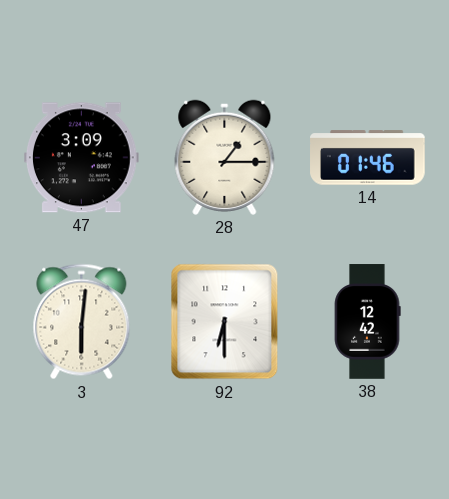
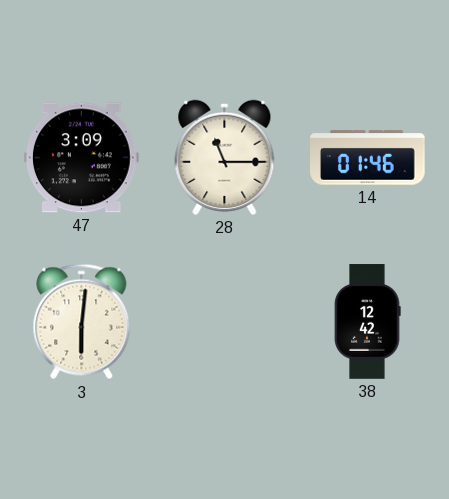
28: 1:15 -> 11:15 (225, 157)
92: 6:30 -> none (225, 322)
